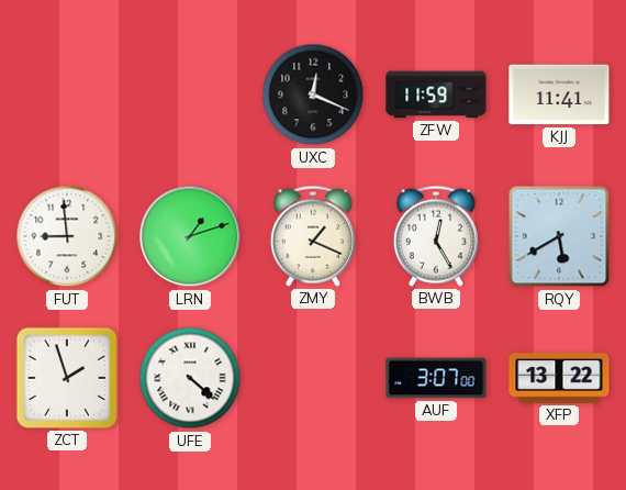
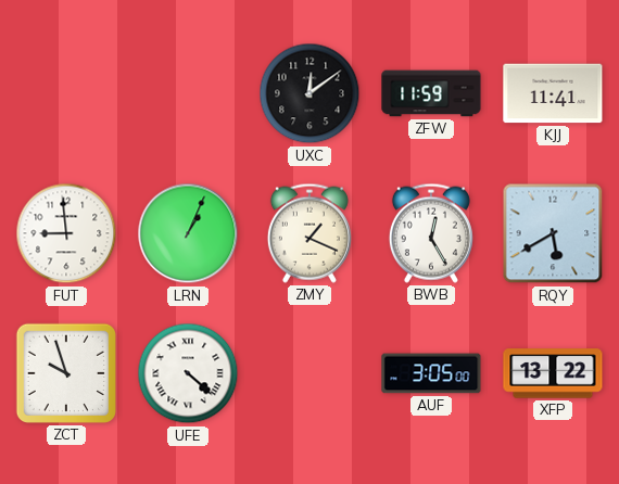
UXC: 12:19 -> 12:09 (309, 93)
LRN: 1:12 -> 1:04 (188, 233)
ZCT: 1:57 -> 9:57 (66, 373)
AUF: 3:07 -> 3:05 (431, 373)
